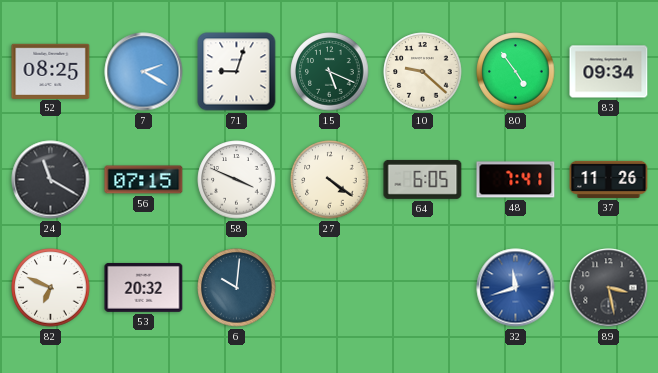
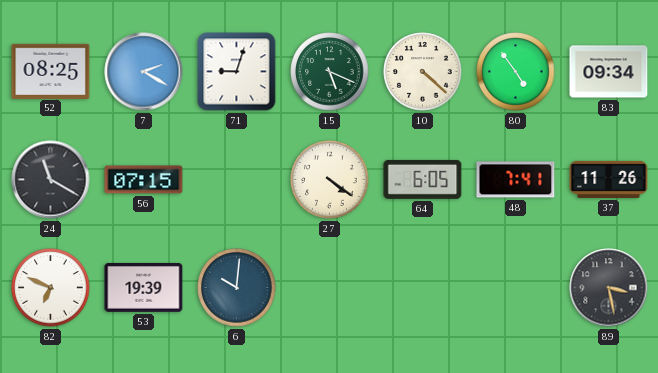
10: 9:22 -> 4:22 (423, 72)
58: 3:49 -> none (237, 180)
53: 20:32 -> 19:39 (144, 287)
32: 11:42 -> none (516, 288)
